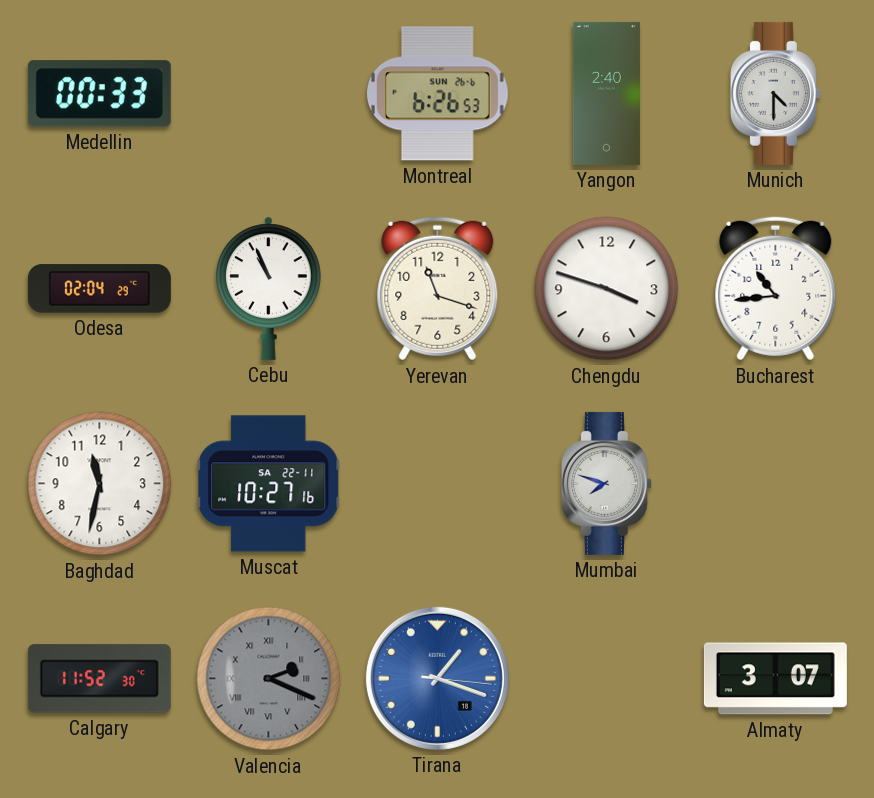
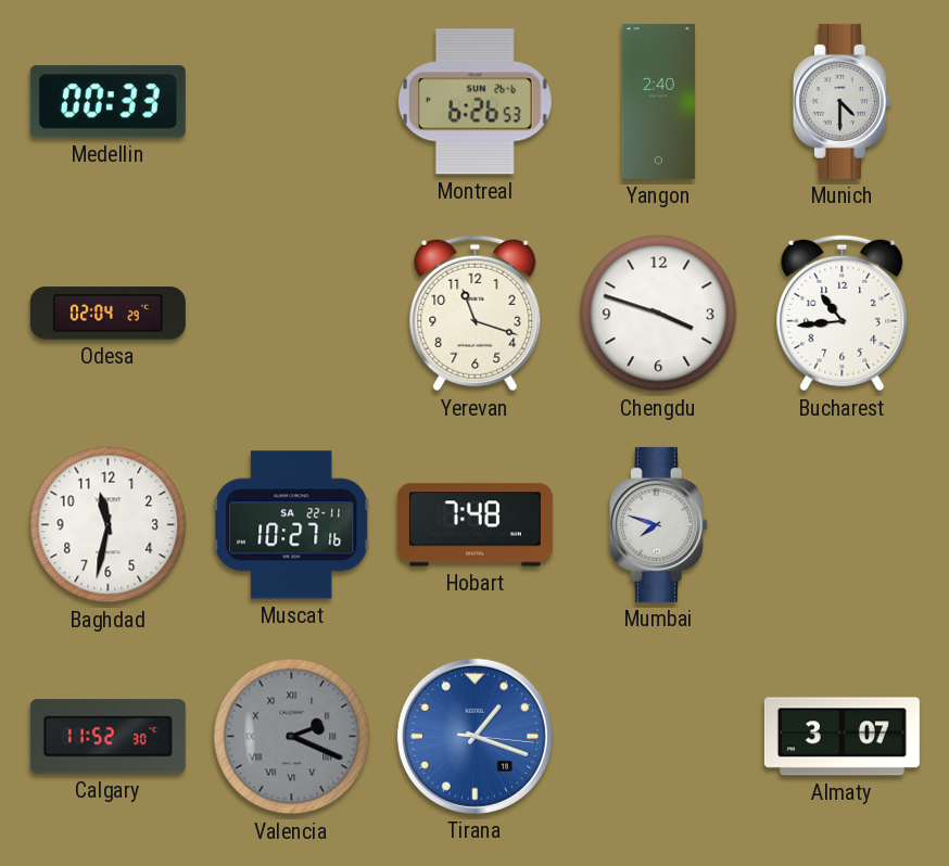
Cebu: 10:56 -> none (269, 288)
Hobart: none -> 7:48 (474, 525)
